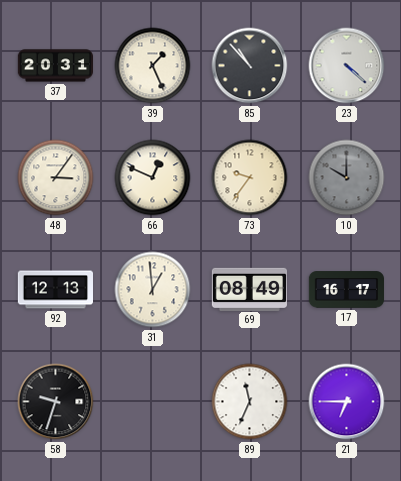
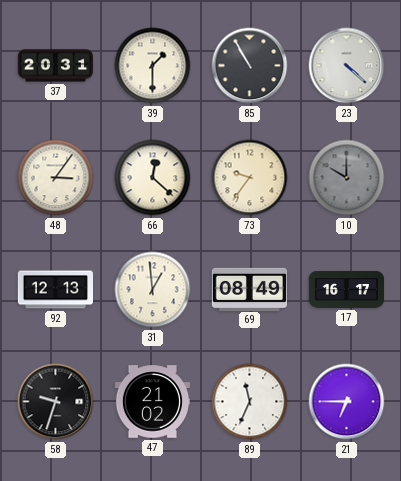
39: 1:26 -> 1:30 (153, 66)
85: 10:53 -> 10:55 (250, 66)
66: 12:49 -> 12:22 (153, 178)
47: none -> 21:02 (152, 402)
